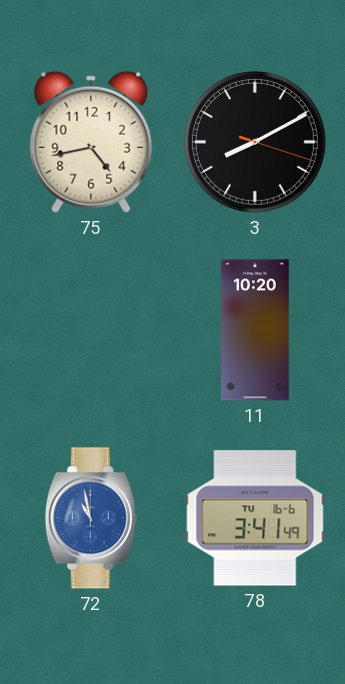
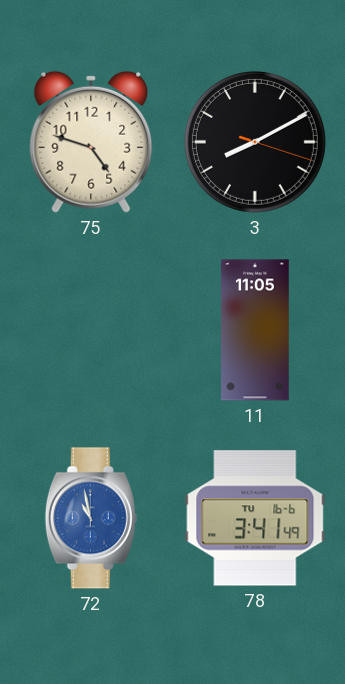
75: 4:43 -> 4:48 (91, 142)
11: 10:20 -> 11:05 (255, 330)
